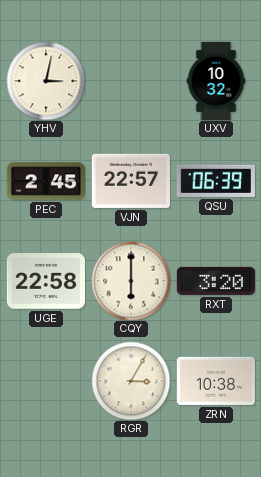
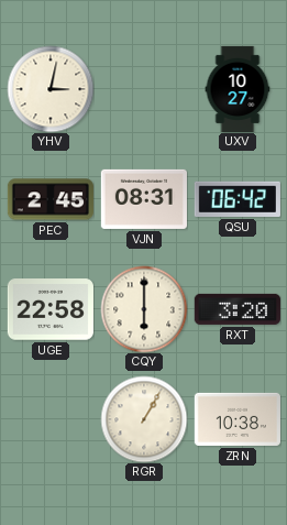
UXV: 10:32 -> 10:27 (238, 88)
VJN: 22:57 -> 08:31 (144, 199)
QSU: 06:39 -> 06:42 (238, 199)
RGR: 3:05 -> 1:05 (144, 419)
